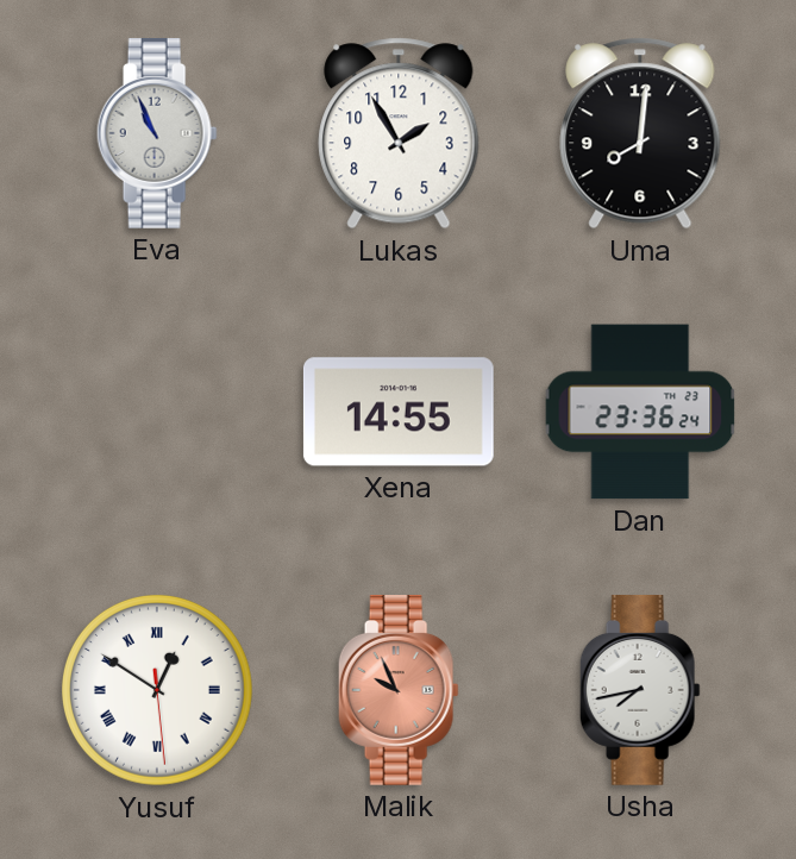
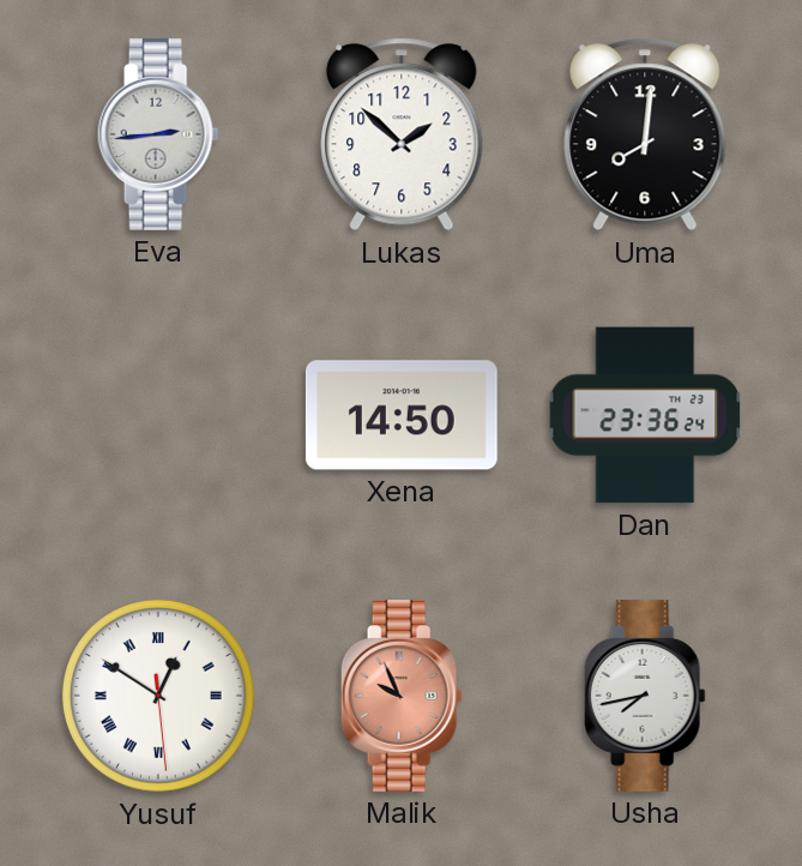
Eva: 10:56 -> 2:44 (158, 134)
Lukas: 1:55 -> 1:52 (402, 134)
Xena: 14:55 -> 14:50 (402, 415)
